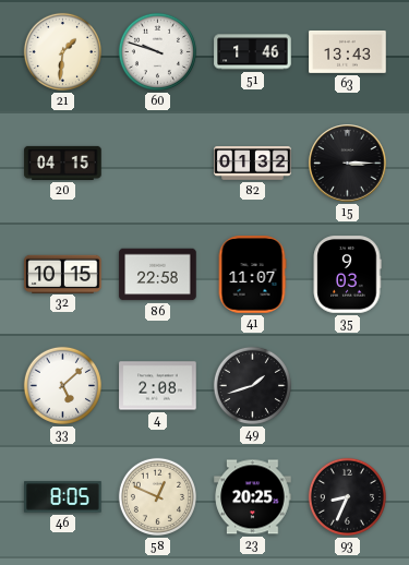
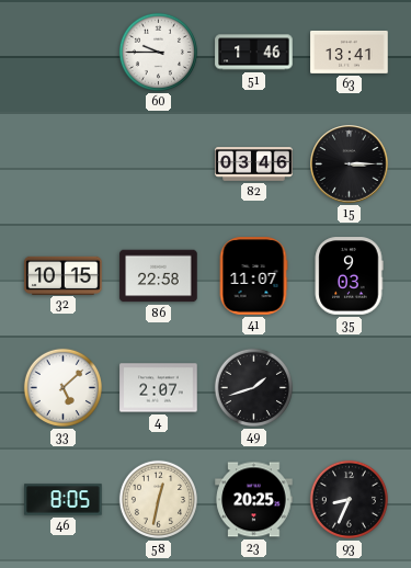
21: 1:31 -> none (62, 51)
60: 9:48 -> 9:45 (158, 52)
63: 13:43 -> 13:41 (350, 52)
20: 04:15 -> none (63, 163)
82: 01:32 -> 03:46 (254, 164)
4: 2:08 -> 2:07 (159, 388)
58: 12:49 -> 12:32 (158, 499)
